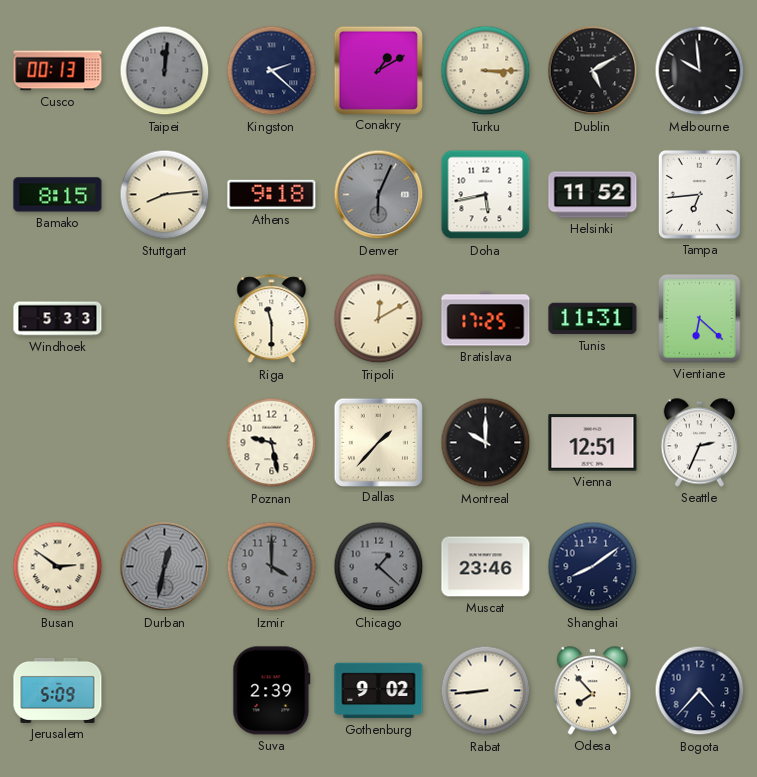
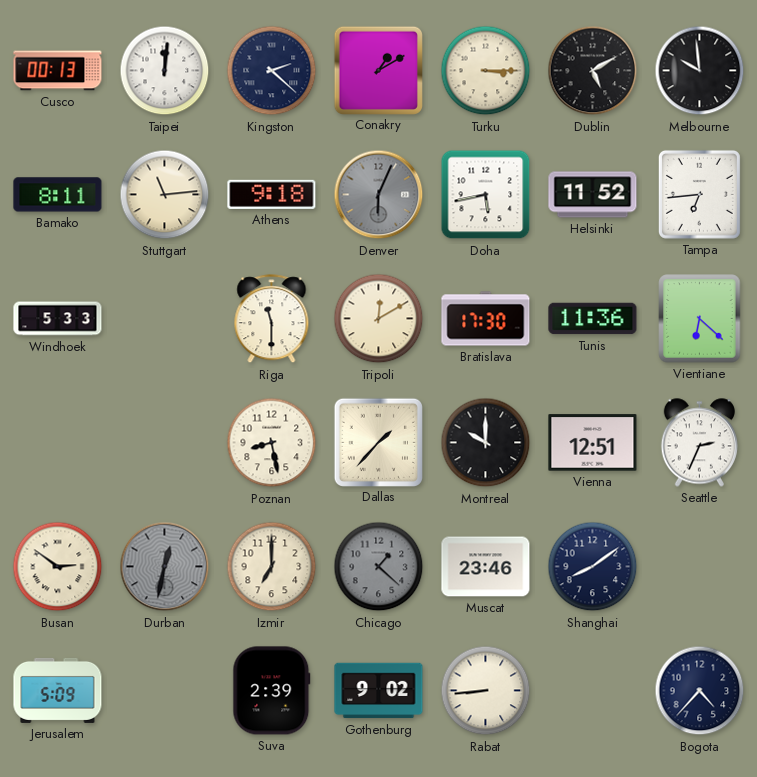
Taipei dial: grey -> white (165, 71)
Bamako: 8:15 -> 8:11 (58, 195)
Stuttgart: 8:14 -> 11:14 (165, 195)
Bratislava: 17:25 -> 17:30 (486, 319)
Tunis: 11:31 -> 11:36 (593, 319)
Poznan: 9:28 -> 8:28 (272, 443)
Izmir: 4:00 -> 7:00 (272, 567)
Izmir dial: grey -> cream (272, 567)
Odesa: 7:53 -> none (592, 691)
